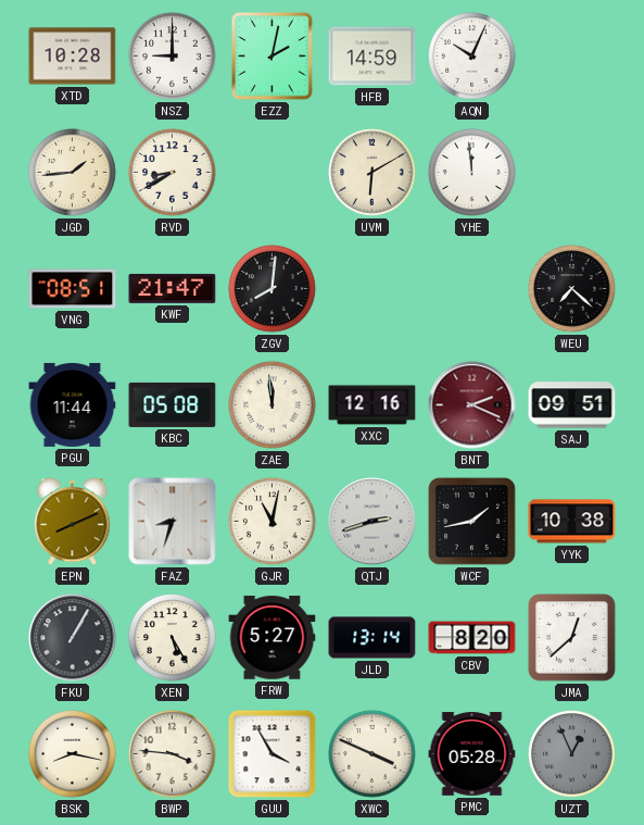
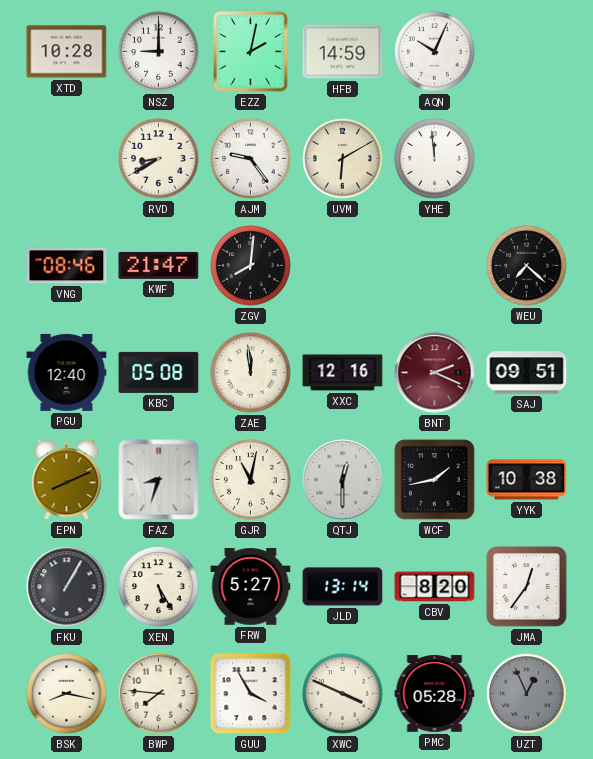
JGD: 1:44 -> none (73, 173)
AJM: none -> 9:24 (251, 159)
VNG: 08:51 -> 08:46 (67, 266)
PGU: 11:44 -> 12:40 (67, 372)
QTJ: 2:42 -> 12:30 (343, 480)
JMA: 12:38 -> 12:36 (527, 587)
BWP: 3:46 -> 7:46 (159, 694)
